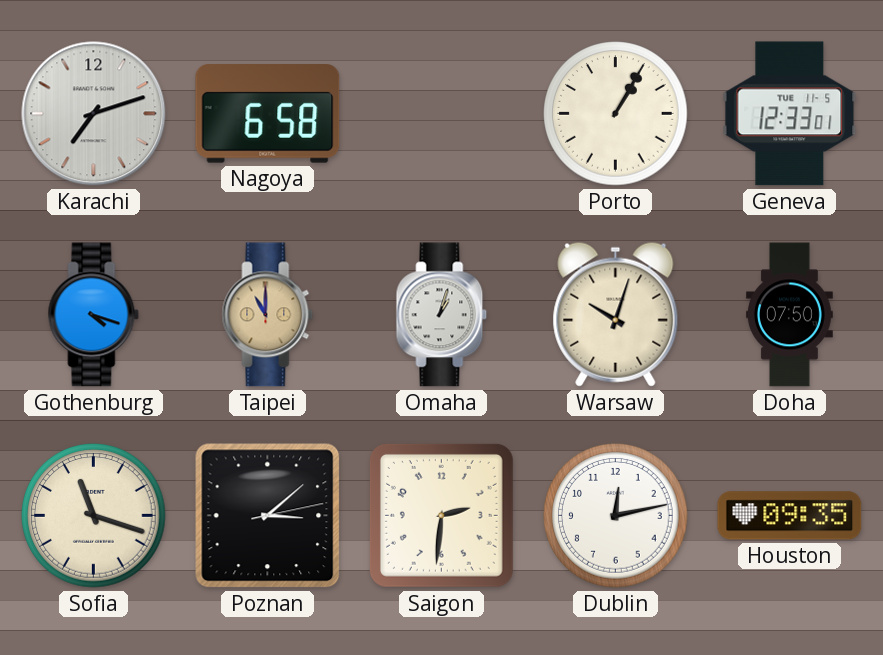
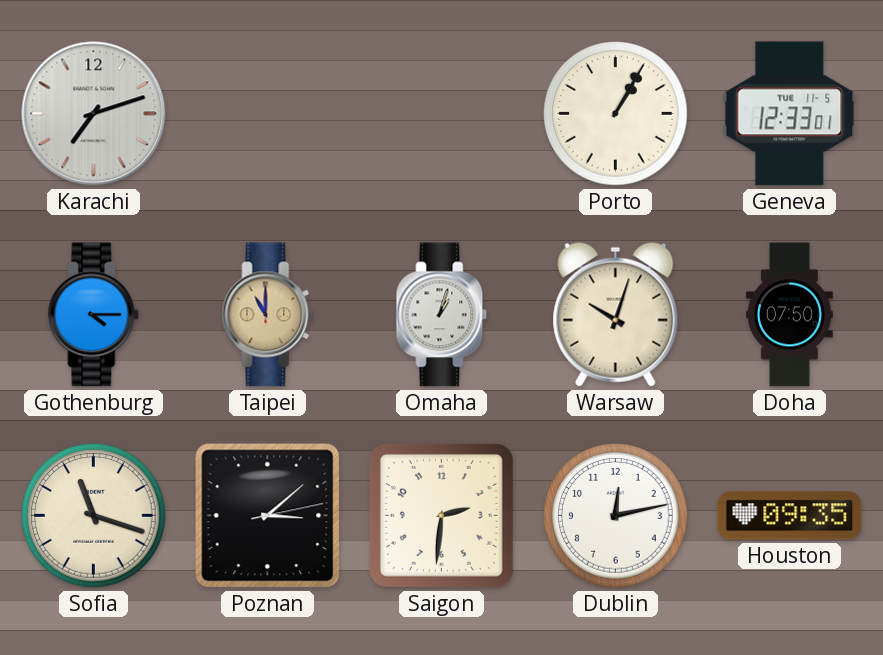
Nagoya: 6:58 -> none (268, 114)
Gothenburg: 4:18 -> 4:15 (94, 315)
